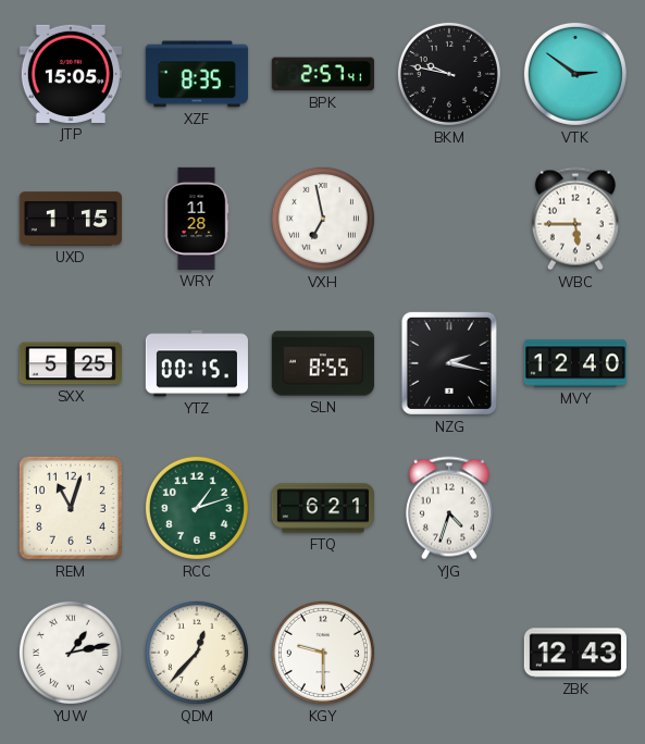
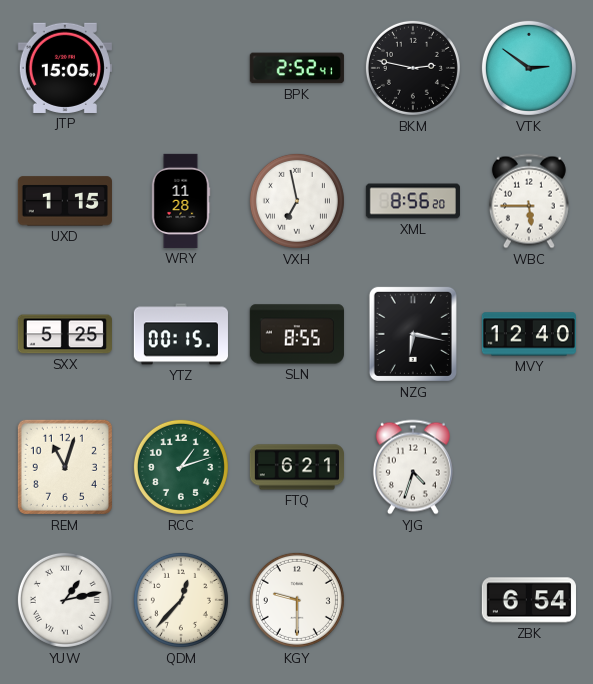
XZF: 8:35 -> none (197, 74)
BPK: 2:57 -> 2:52 (297, 68)
BKM: 9:47 -> 2:47 (413, 68)
XML: none -> 8:56 (412, 201)
NZG: 2:17 -> 6:17 (413, 334)
ZBK: 12:43 -> 6:54 (529, 600)
